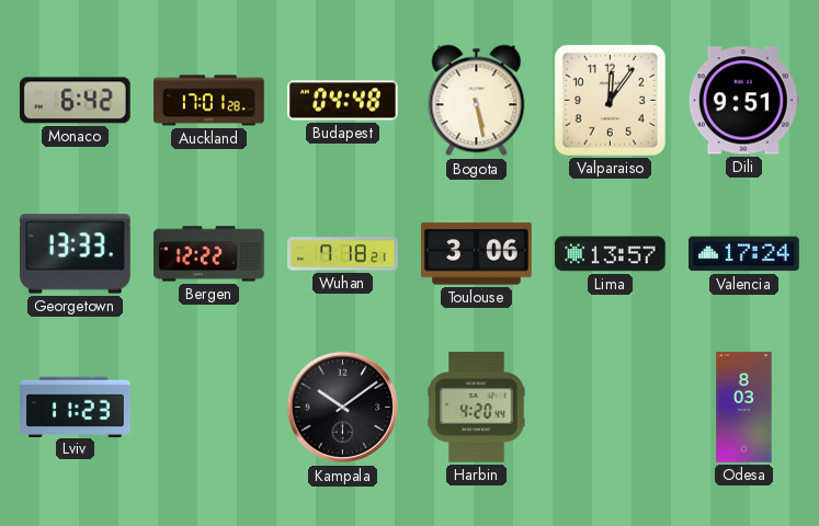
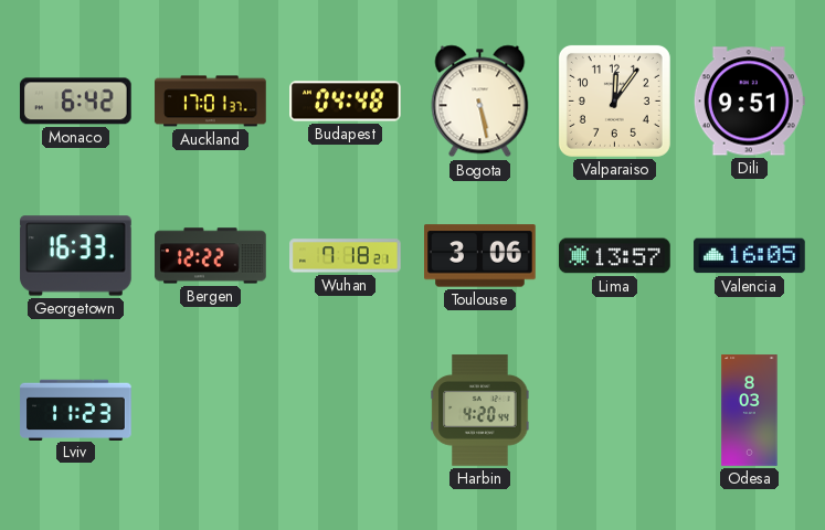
Auckland: 17:01:28 -> 17:01:37 (211, 102)
Georgetown: 13:33 -> 16:33 (76, 256)
Valencia: 17:24 -> 16:05 (750, 256)
Kampala: 10:09 -> none (343, 408)
